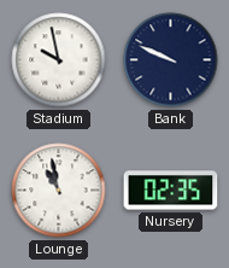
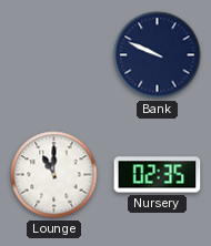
Stadium: 9:58 -> none (59, 60)
Lounge: 10:58 -> 11:00 (54, 175)
